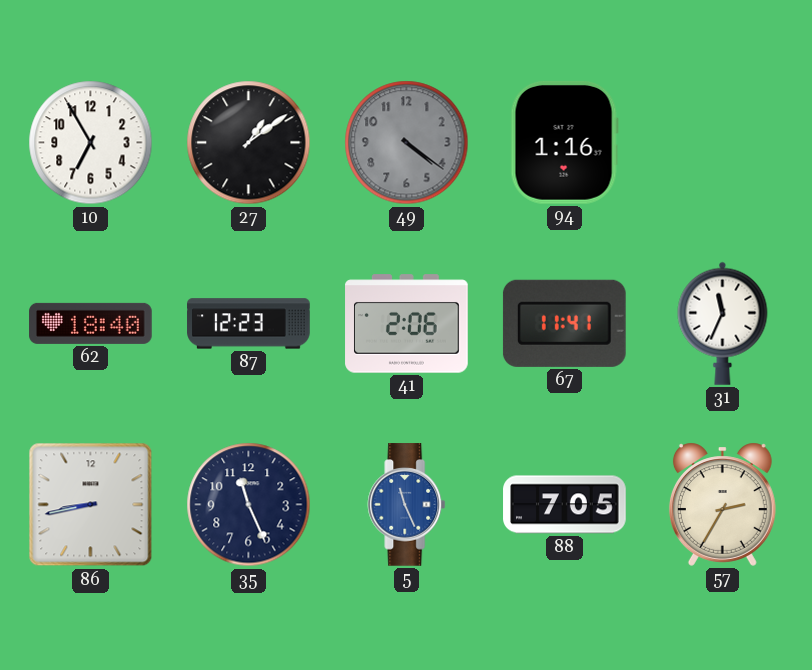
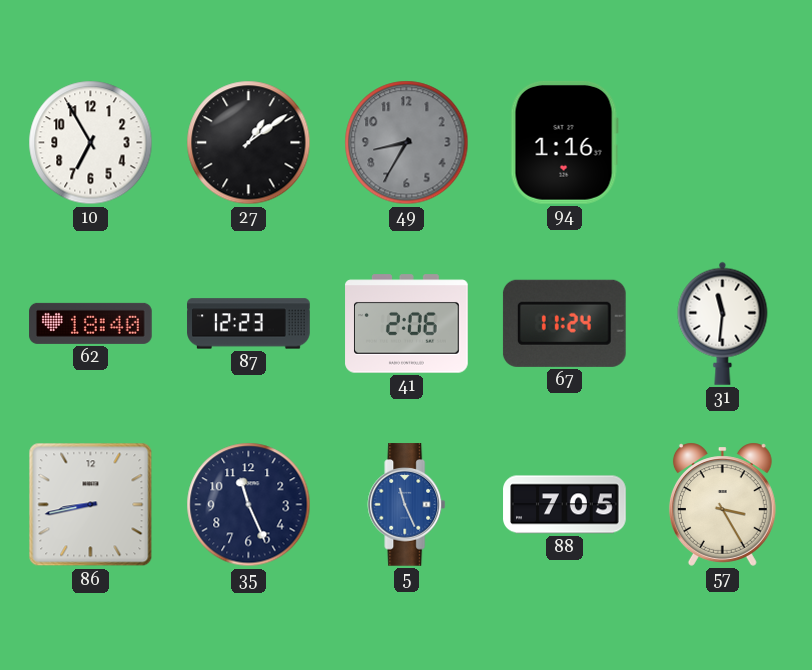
49: 4:21 -> 8:35 (407, 143)
67: 11:41 -> 11:24 (564, 323)
31: 11:34 -> 11:31 (723, 323)
57: 2:35 -> 3:25 (722, 504)
